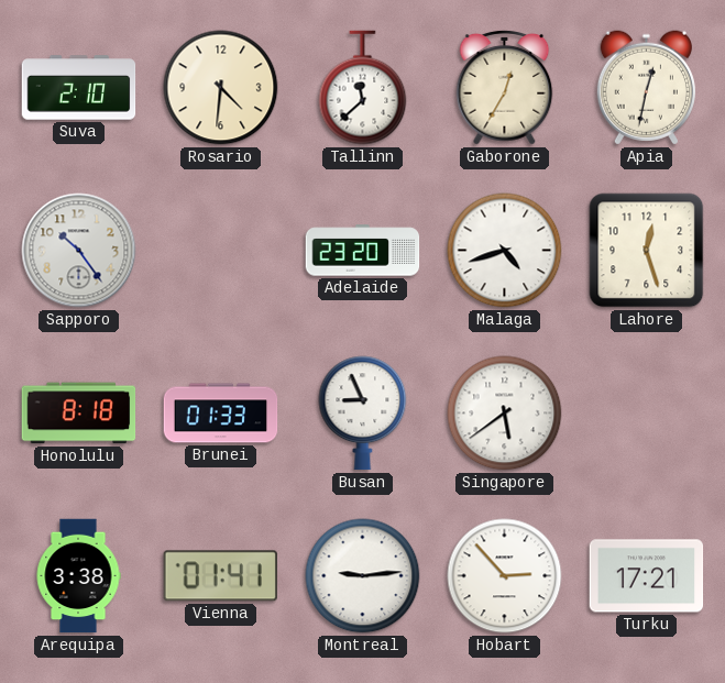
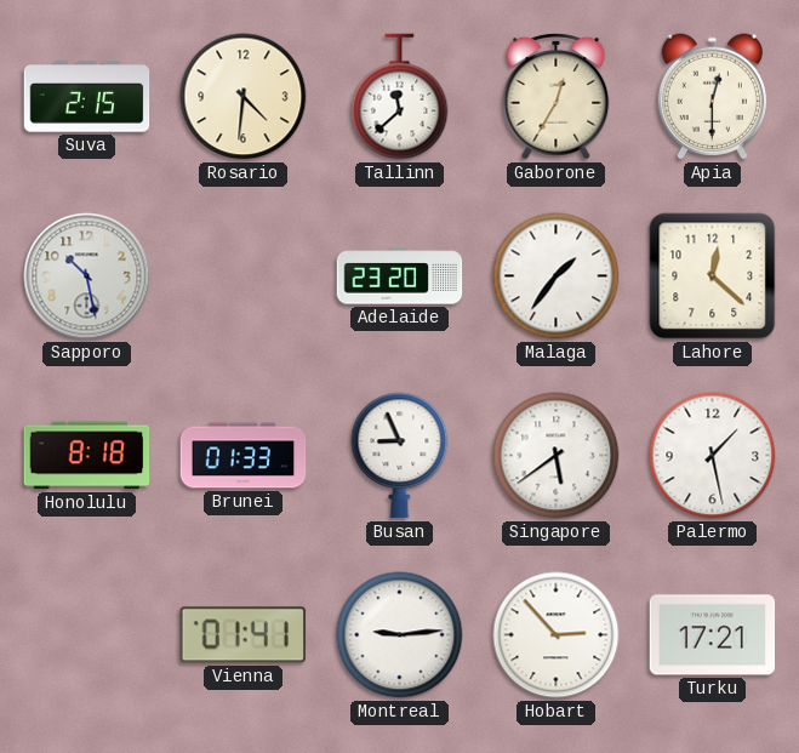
Suva: 2:10 -> 2:15 (87, 97)
Apia: 12:32 -> 12:30 (712, 97)
Sapporo: 10:24 -> 10:28 (87, 276)
Malaga: 4:42 -> 1:36 (557, 276)
Lahore: 12:27 -> 12:22 (713, 276)
Palermo: none -> 1:28 (713, 456)
Arequipa: 3:38 -> none (78, 576)
